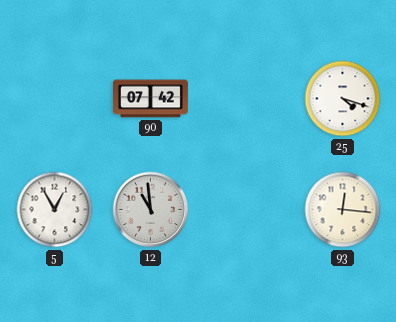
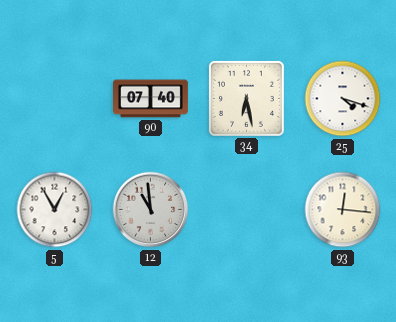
90: 07:42 -> 07:40 (151, 99)
34: none -> 6:28 (246, 98)
